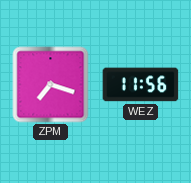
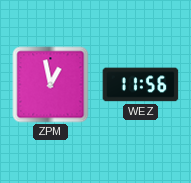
ZPM: 7:18 -> 12:58 (51, 85)
